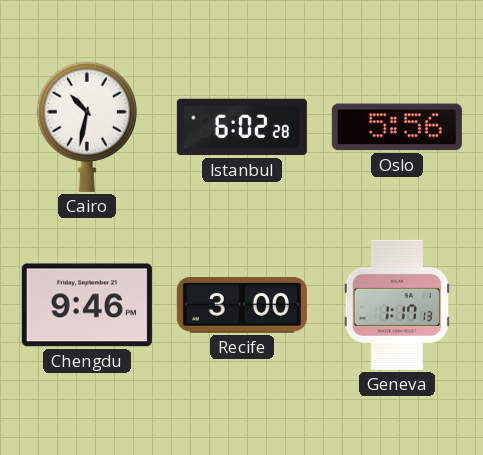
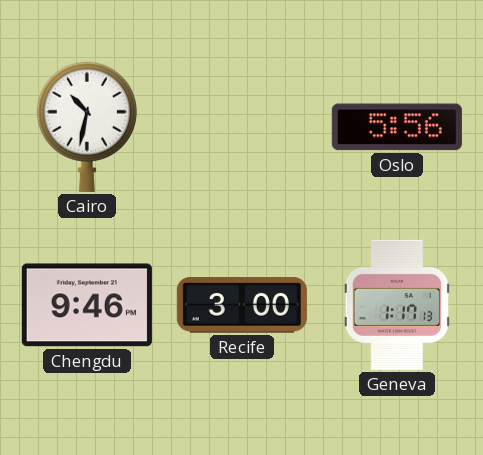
Istanbul: 6:02 -> none (242, 127)
